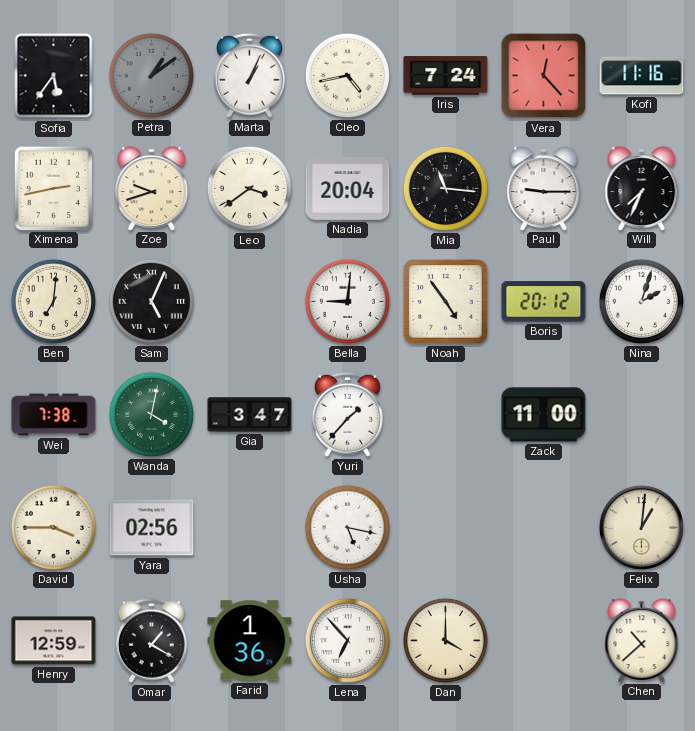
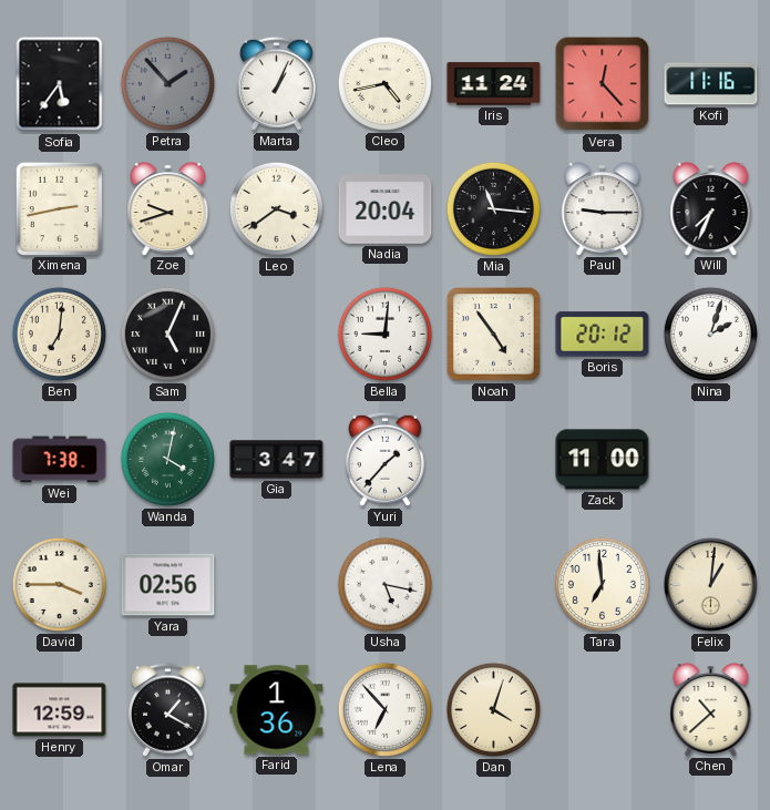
Petra: 1:09 -> 1:53 (167, 83)
Iris: 7:24 -> 11:24 (494, 84)
Tara: none -> 6:59 (602, 584)
Dan: 4:00 -> 4:03 (493, 709)
